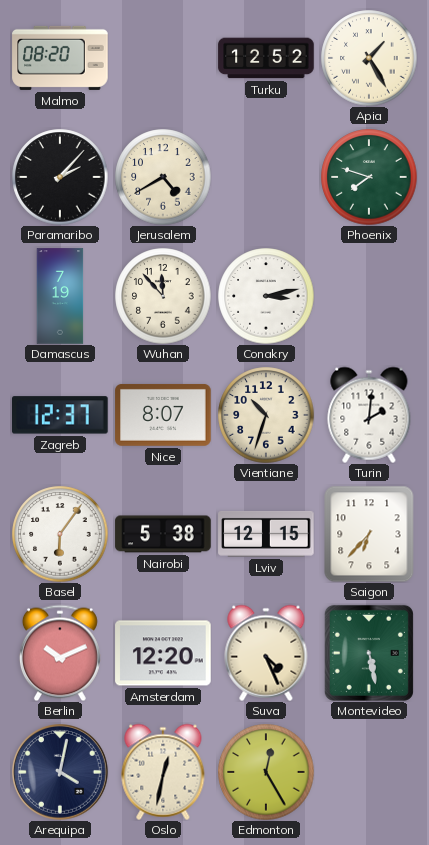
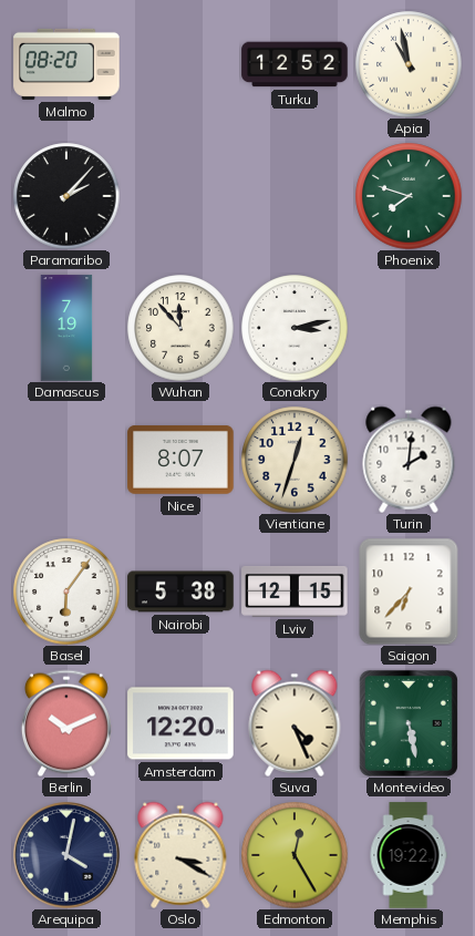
Apia: 1:25 -> 10:58 (409, 64)
Jerusalem: 4:40 -> none (163, 177)
Zagreb: 12:37 -> none (61, 415)
Vientiane: 10:33 -> 12:33 (295, 460)
Oslo: 12:32 -> 3:20 (180, 855)
Memphis: none -> 19:22 (409, 855)
